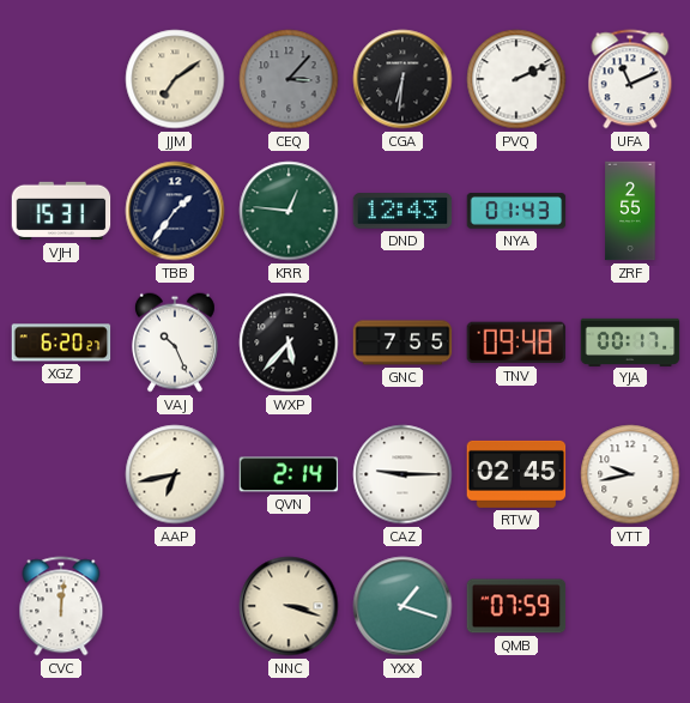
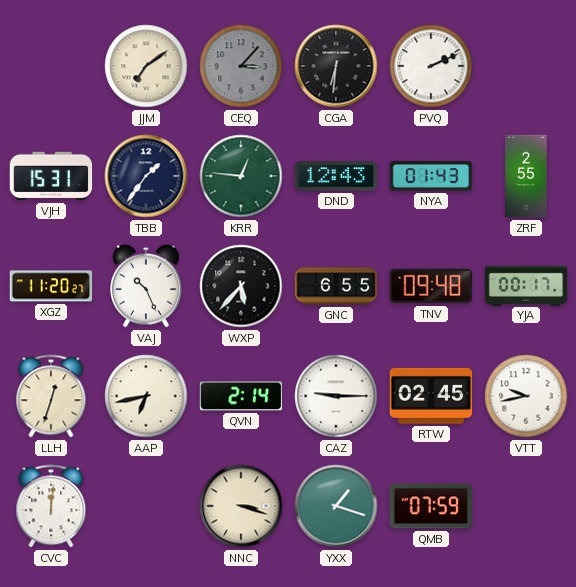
UFA: 11:11 -> none (630, 79)
XGZ: 6:20 -> 11:20 (51, 286)
GNC: 7:55 -> 6:55 (336, 286)
LLH: none -> 12:33 (51, 396)
